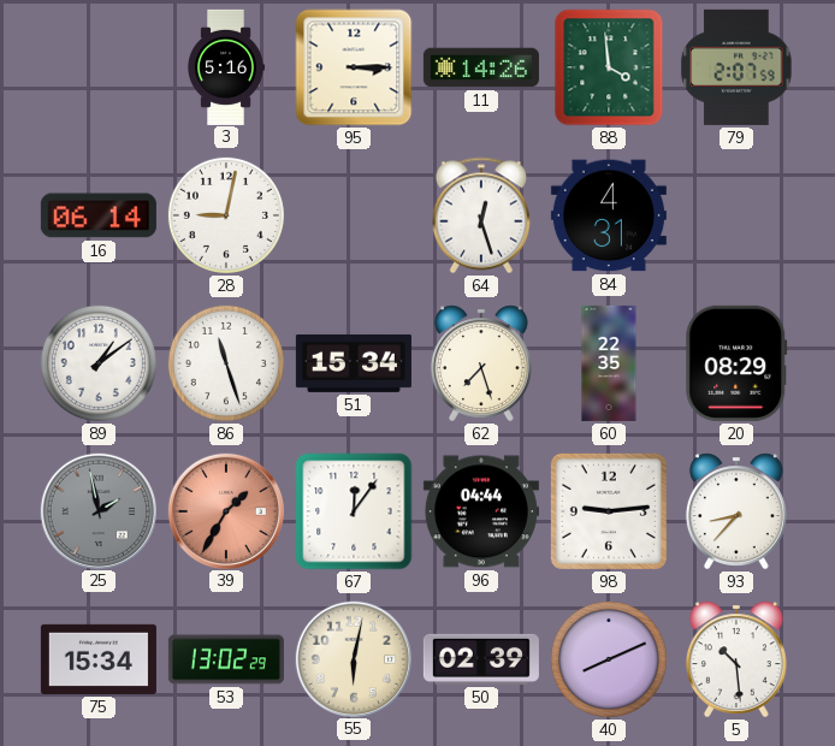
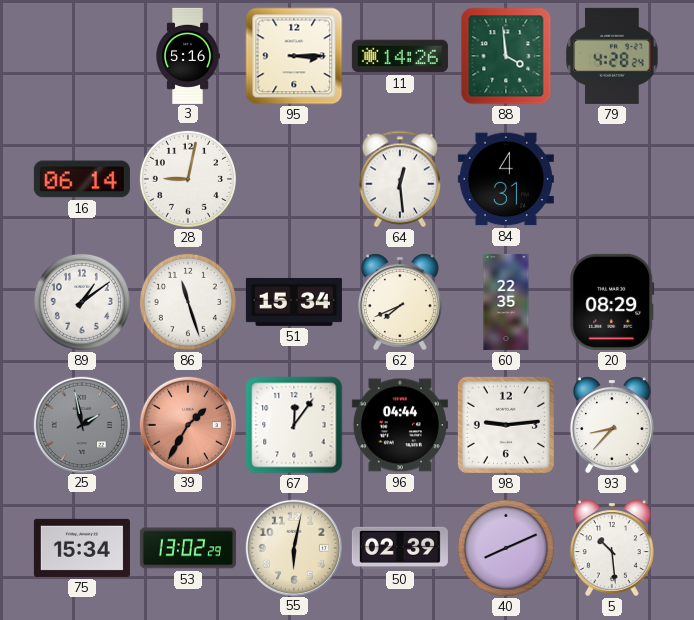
79: 2:07 -> 4:28 (612, 56)
64: 12:27 -> 12:29 (399, 179)
62: 7:27 -> 7:41 (400, 302)
